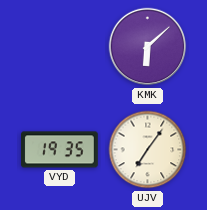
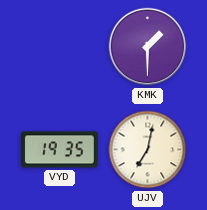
KMK: 6:08 -> 1:30 (148, 47)
UJV: 7:06 -> 7:02 (148, 150)
